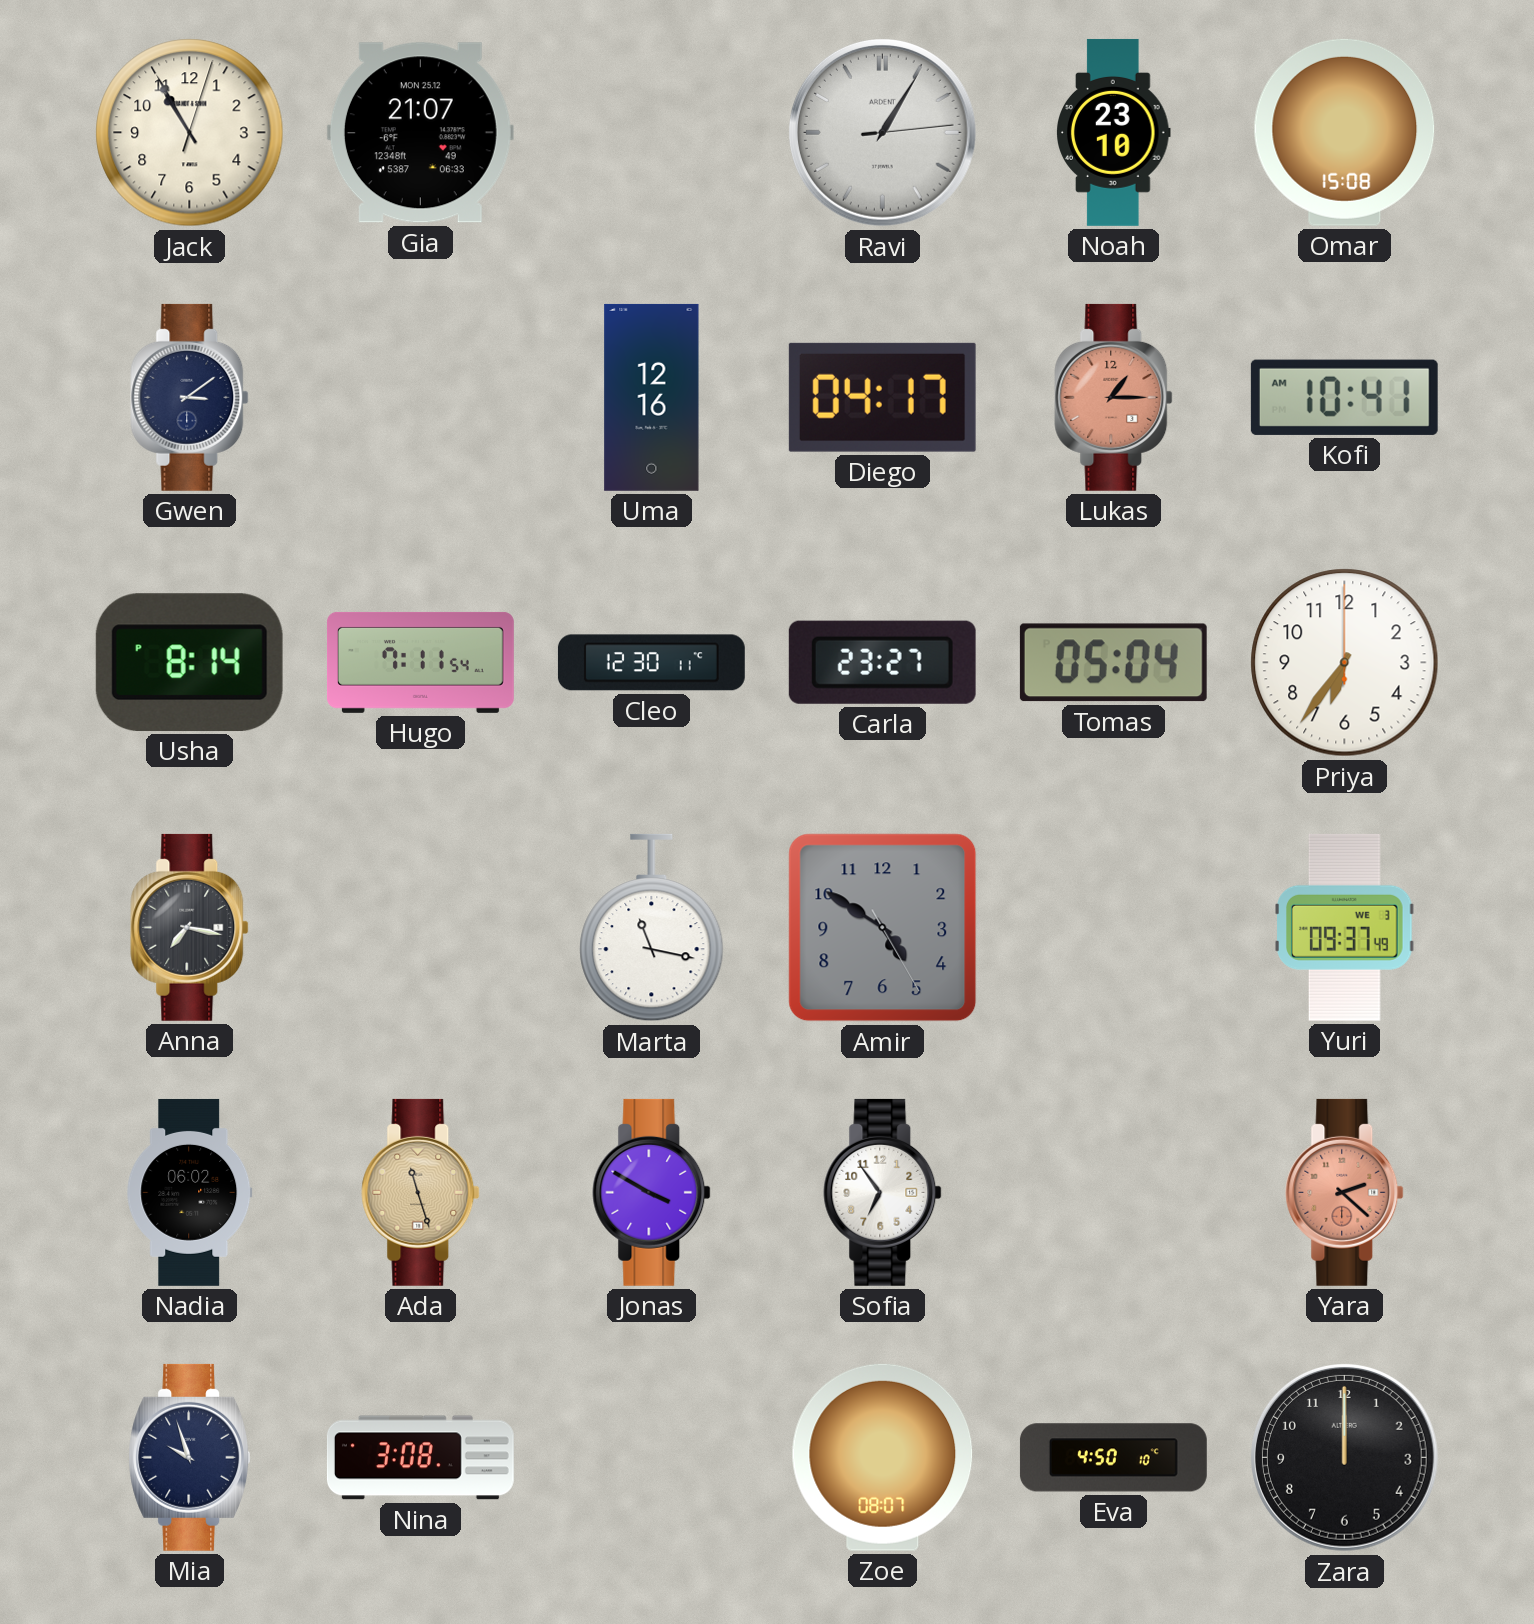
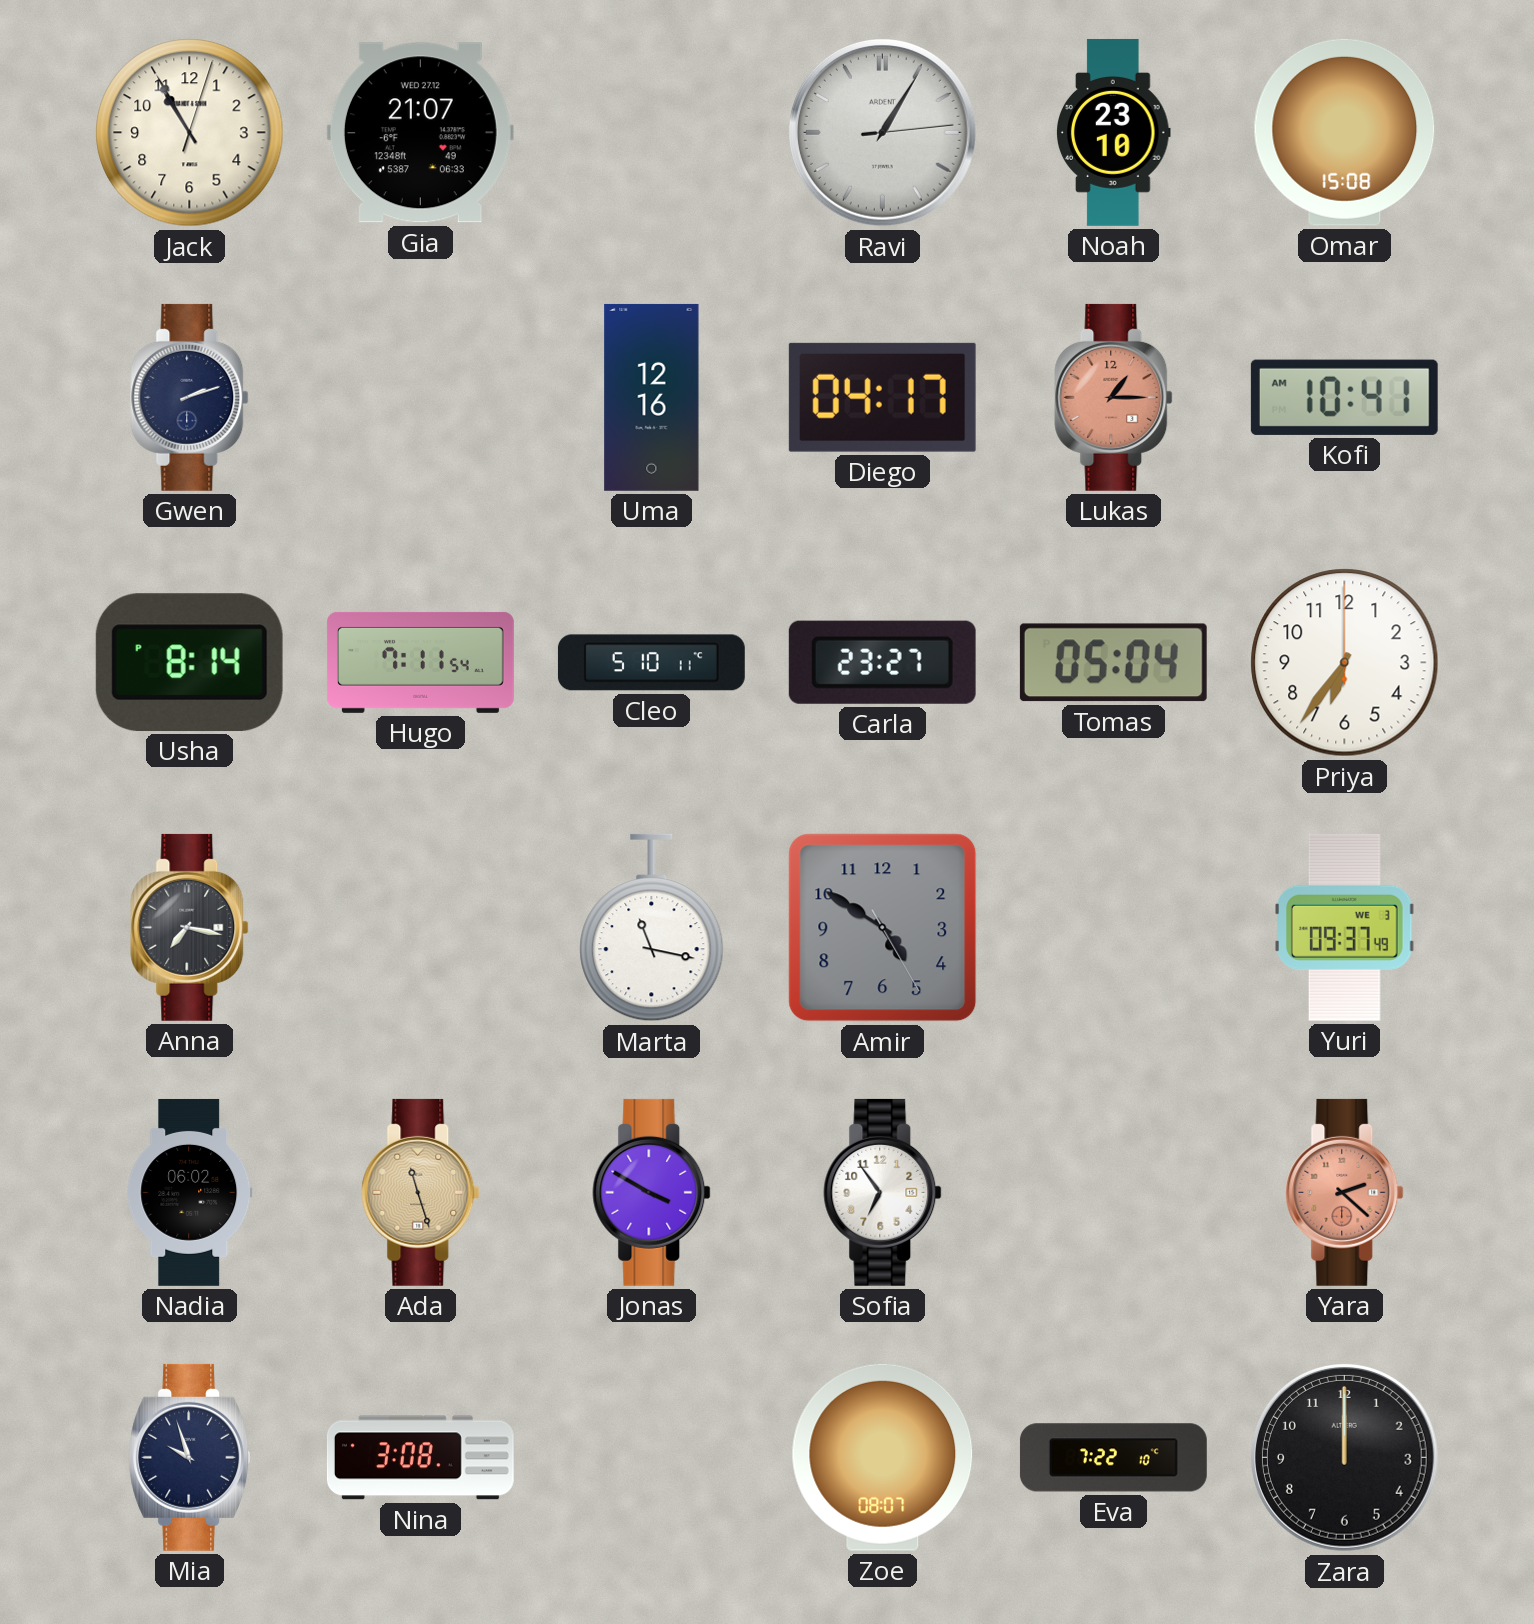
Gia date: MON 25.12 -> WED 27.12 (420, 133)
Gwen: 3:09 -> 2:12 (190, 397)
Cleo: 12:30 -> 5:10 (651, 663)
Eva: 4:50 -> 7:22 (1113, 1458)
